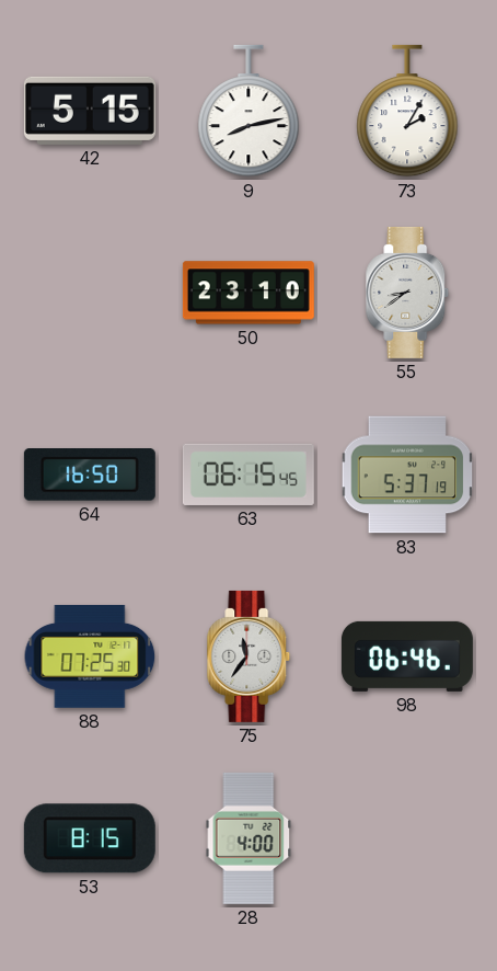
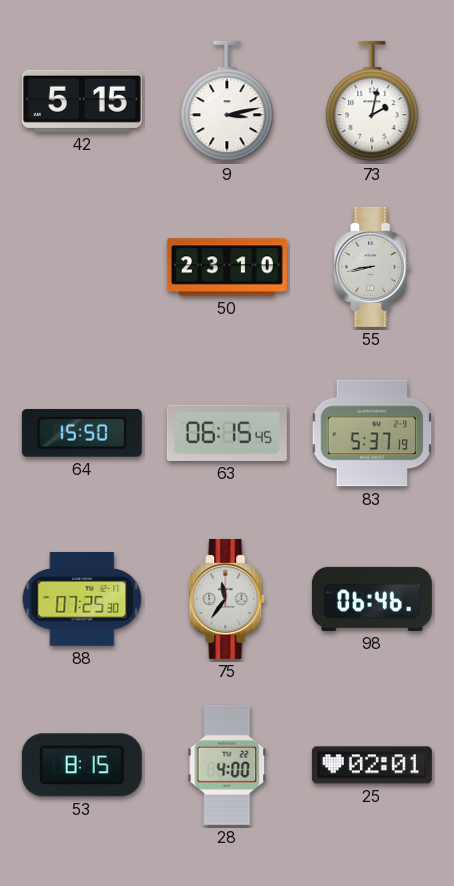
9: 8:13 -> 3:13 (227, 101)
73: 2:05 -> 2:02 (372, 101)
55: 8:39 -> 8:43 (372, 267)
64: 16:50 -> 15:50 (82, 434)
25: none -> 02:01 (372, 765)
